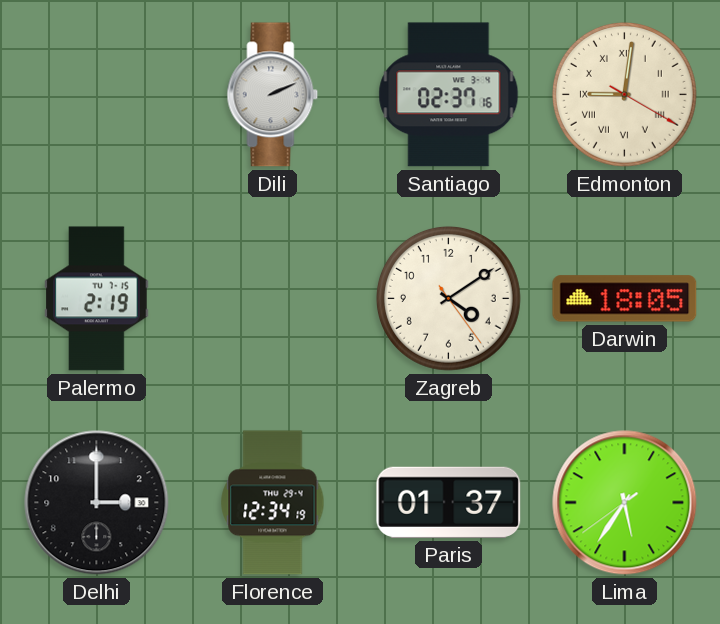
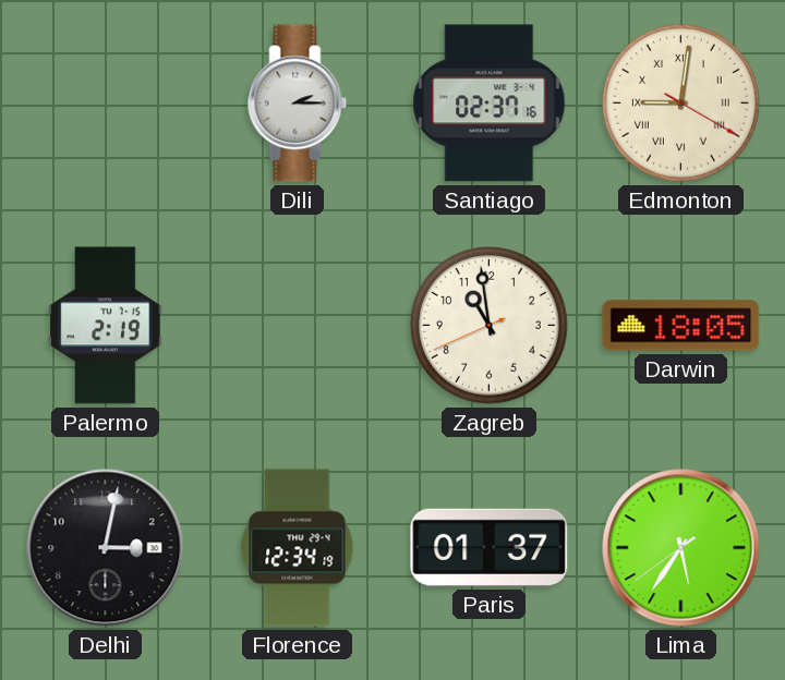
Dili: 2:11 -> 2:15 (298, 104)
Zagreb: 4:09 -> 10:58 (488, 325)
Delhi: 3:00 -> 3:02 (106, 548)
